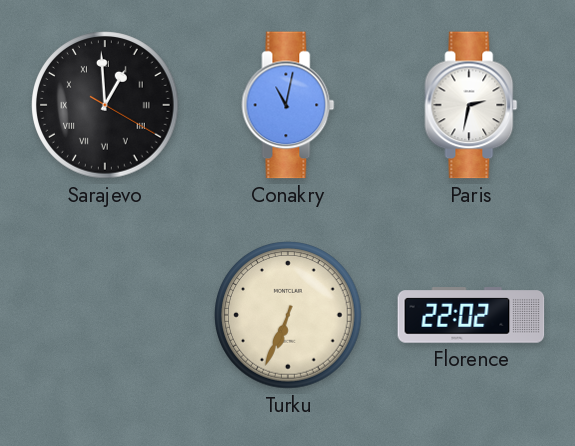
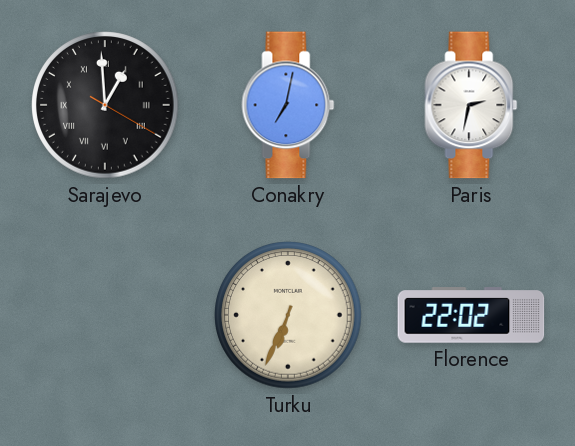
Conakry: 11:02 -> 7:02 (288, 105)
